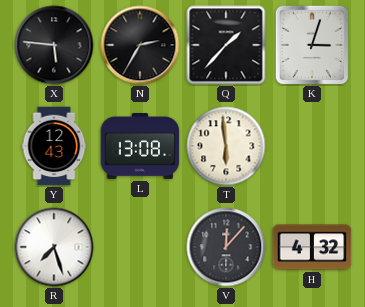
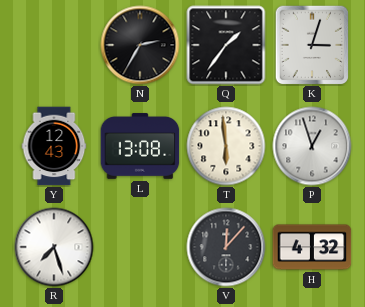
X: 5:46 -> none (54, 45)
Q: 1:37 -> 1:36 (226, 45)
P: none -> 12:57 (312, 146)
